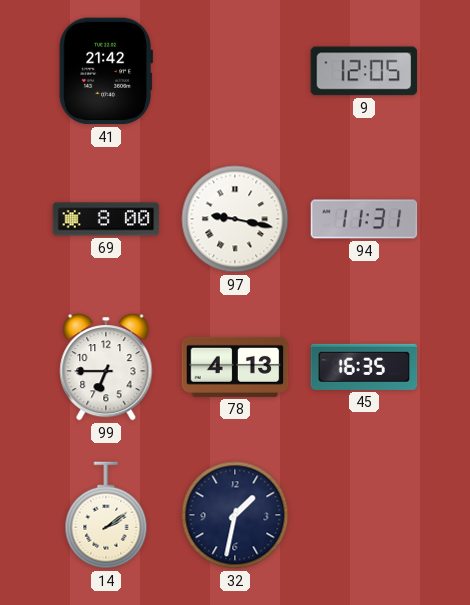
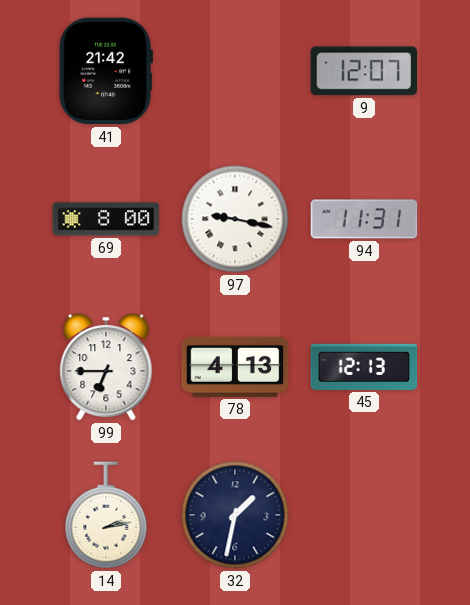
9: 12:05 -> 12:07 (364, 71)
45: 16:35 -> 12:13 (364, 367)
14: 2:09 -> 2:13 (106, 515)
